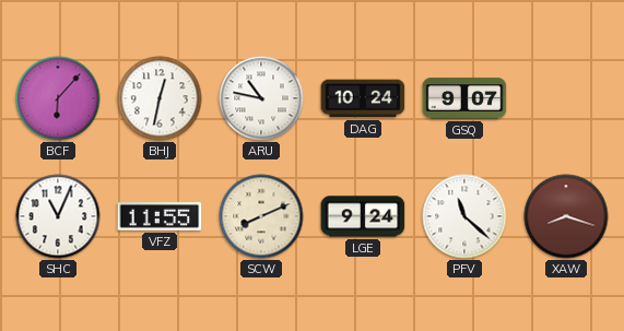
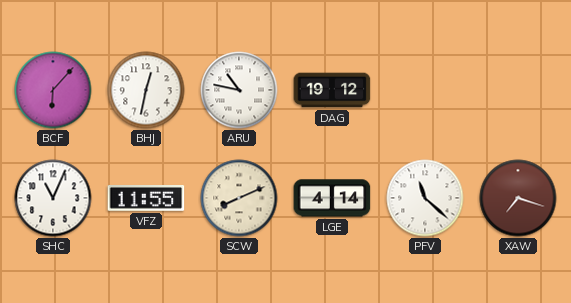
DAG: 10:24 -> 19:12 (332, 90)
GSQ: 9:07 -> none (464, 98)
LGE: 9:24 -> 4:14 (332, 198)
XAW: 8:18 -> 7:18 (518, 198)
